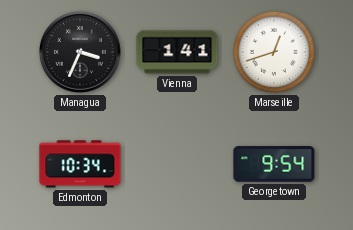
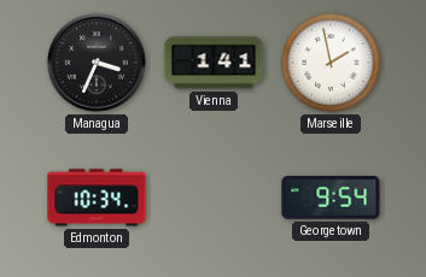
Marseille: 12:42 -> 1:58 (331, 63)
